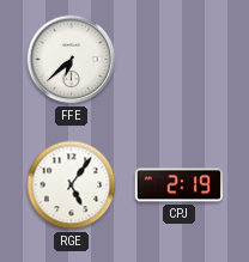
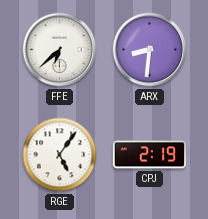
ARX: none -> 8:31 (150, 50)
